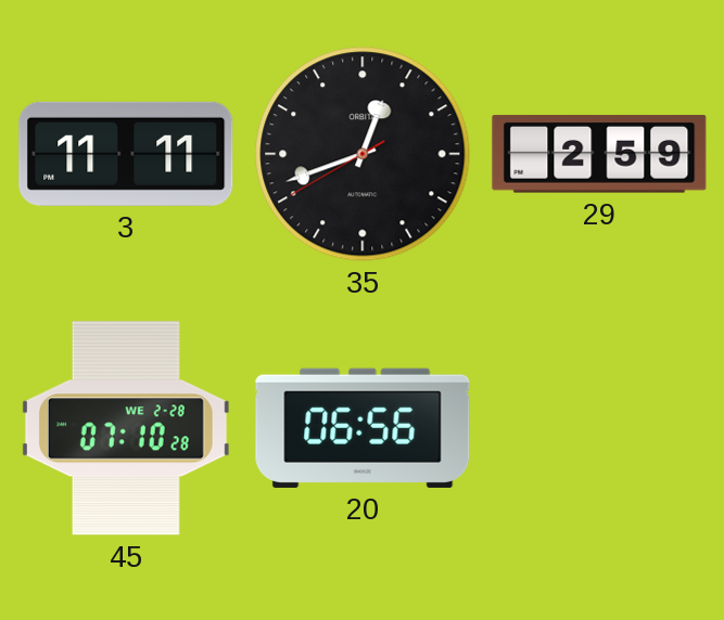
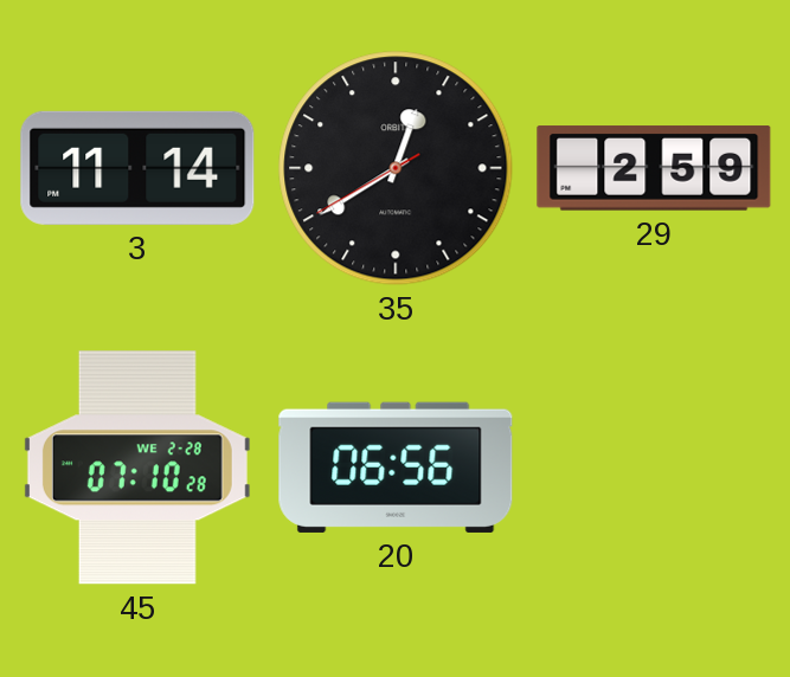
3: 11:11 -> 11:14 (137, 168)
35: 12:41 -> 12:39 (396, 168)
